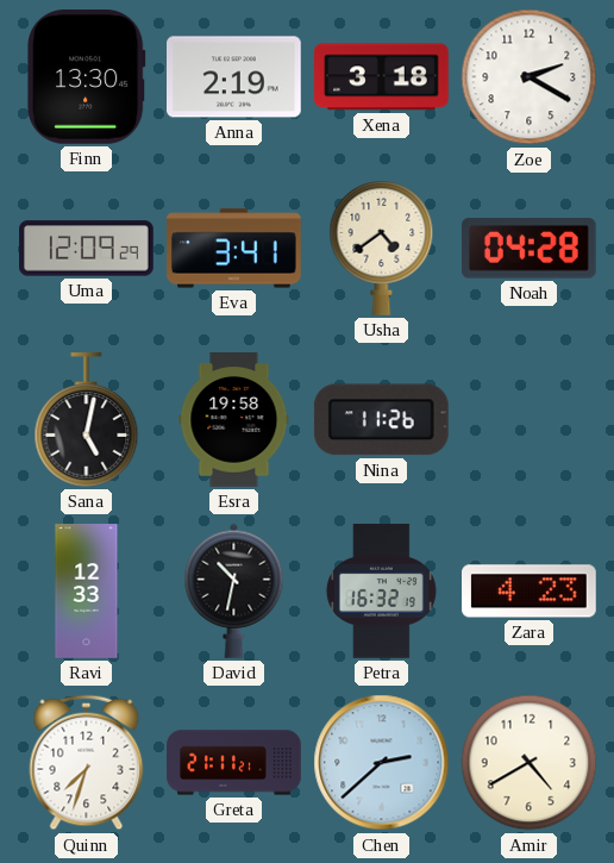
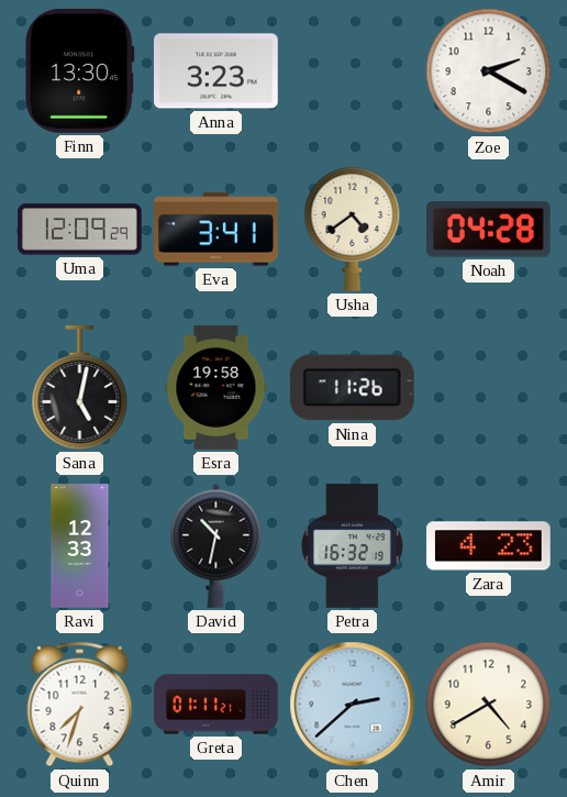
Anna: 2:19 -> 3:23 (216, 71)
Xena: 3:18 -> none (382, 77)
Greta: 21:11 -> 01:11 (216, 705)
